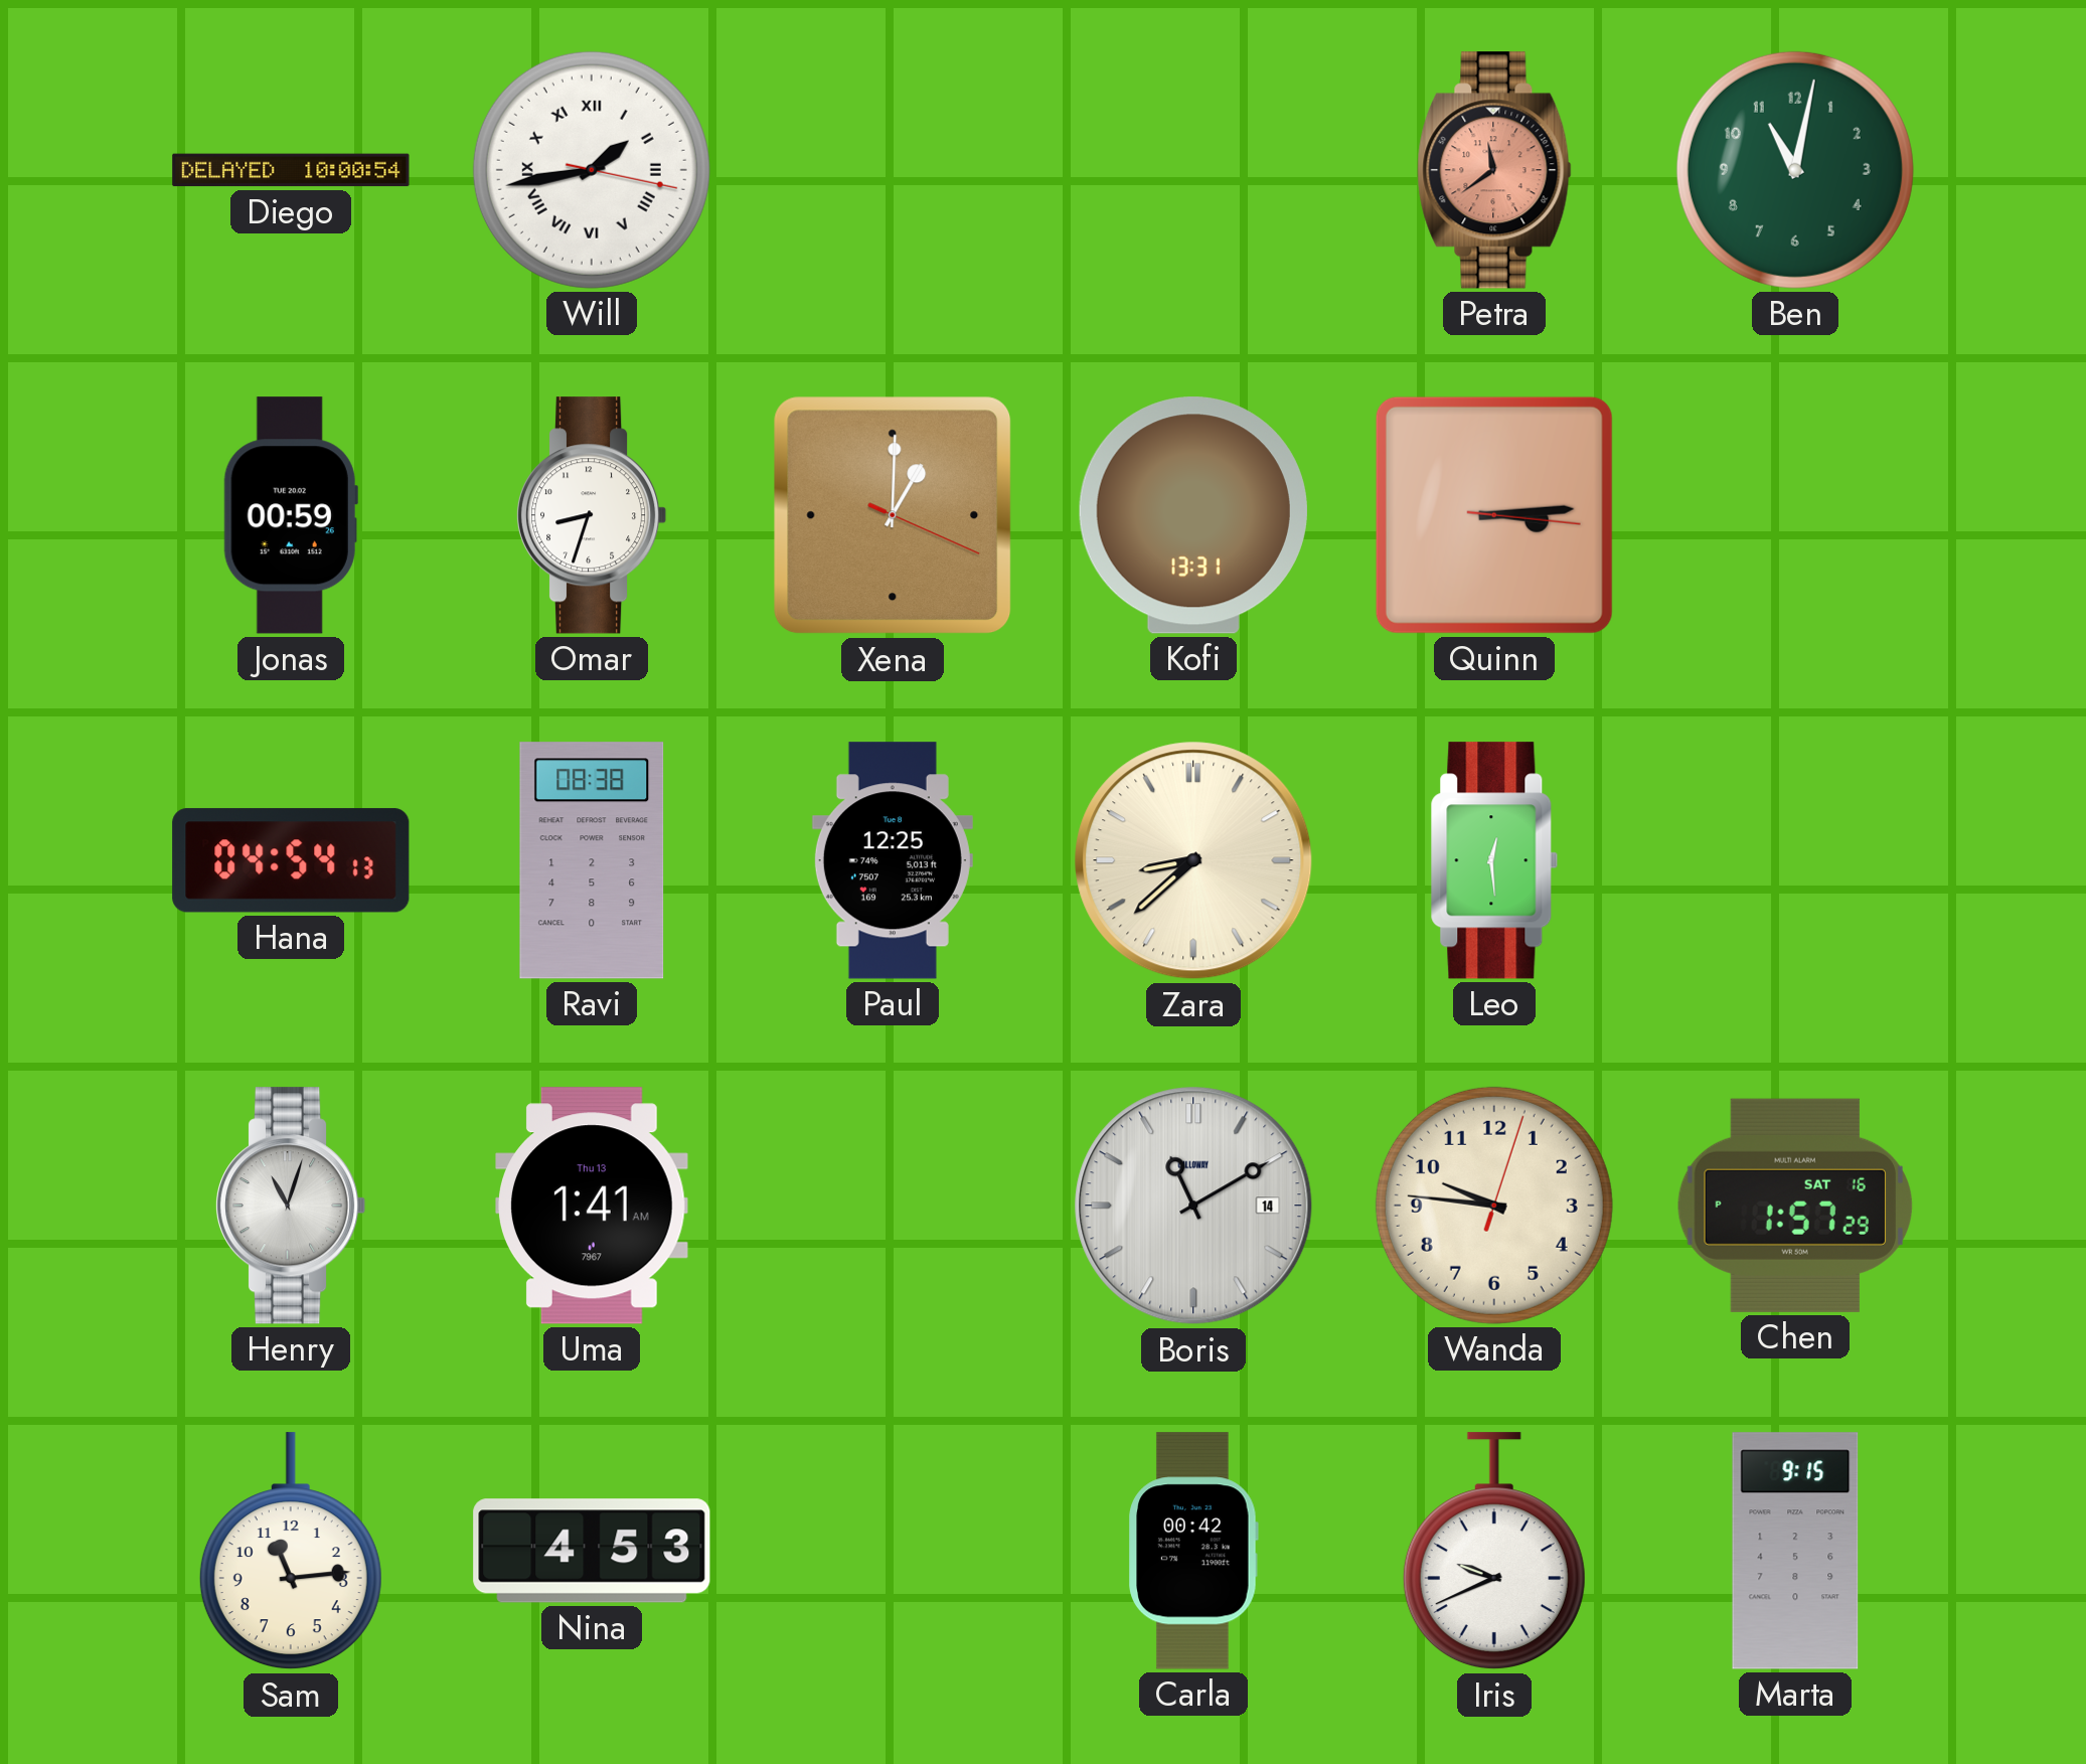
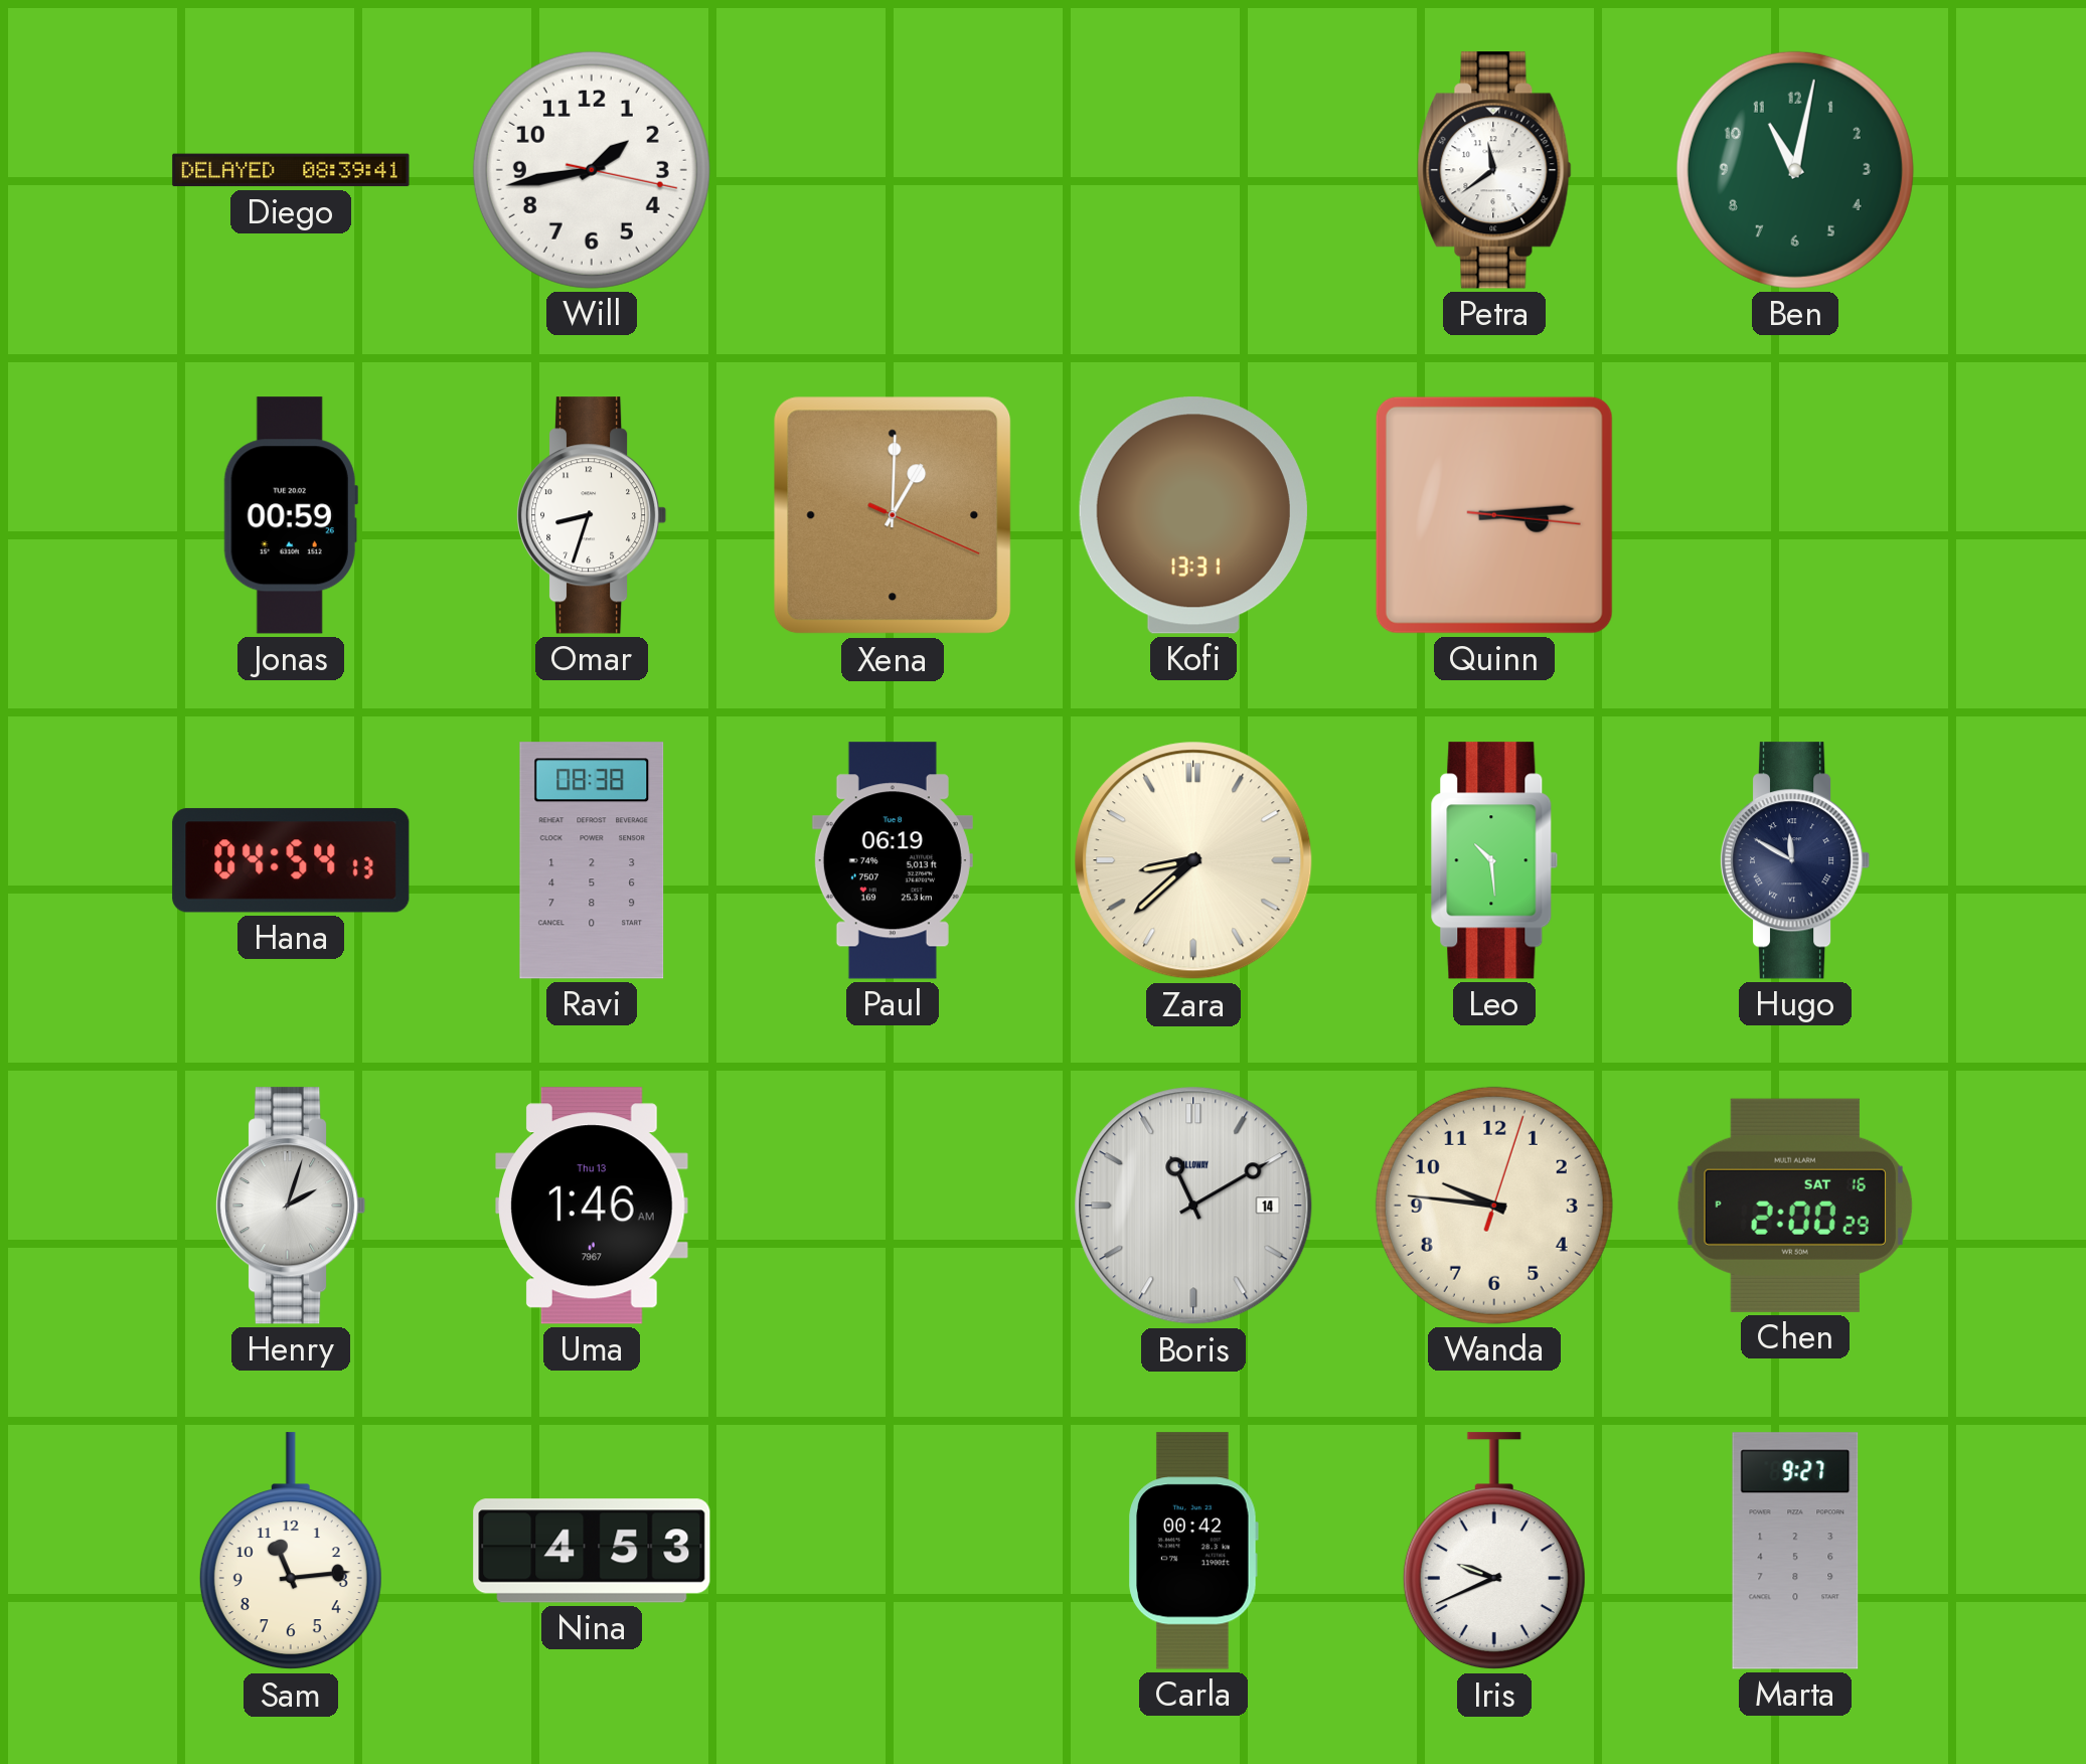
Diego: 10:00 -> 08:39 (291, 170)
Will numerals: Roman -> Arabic (592, 170)
Petra dial: salmon -> white (1494, 170)
Paul: 12:25 -> 06:19 (893, 860)
Leo: 12:29 -> 10:29 (1494, 860)
Hugo: none -> 11:50 (1795, 860)
Henry: 11:03 -> 2:03 (291, 1206)
Uma: 1:41 -> 1:46 (592, 1206)
Chen: 1:57 -> 2:00 (1795, 1206)
Marta: 9:15 -> 9:27 (1795, 1551)
